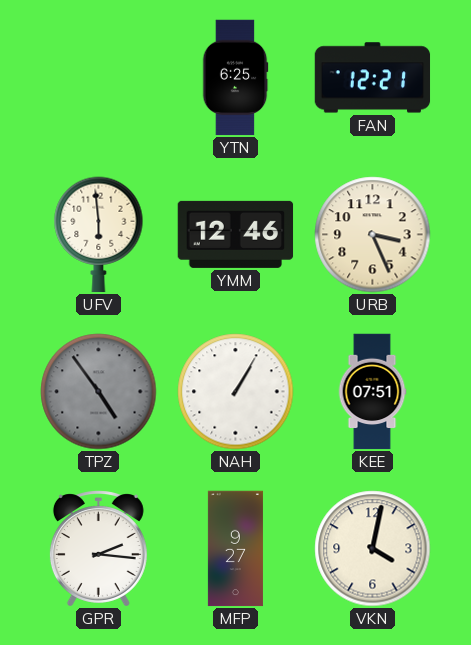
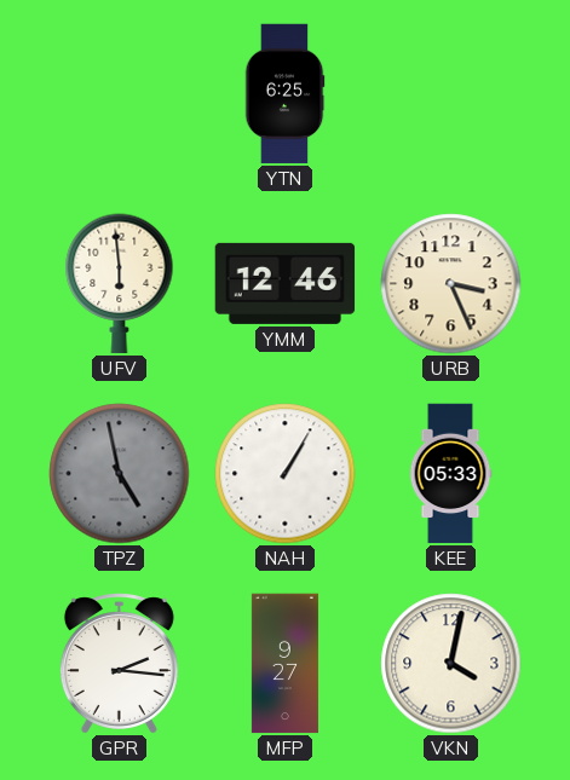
FAN: 12:21 -> none (373, 78)
TPZ: 4:54 -> 4:58 (120, 474)
KEE: 07:51 -> 05:33 (450, 474)
